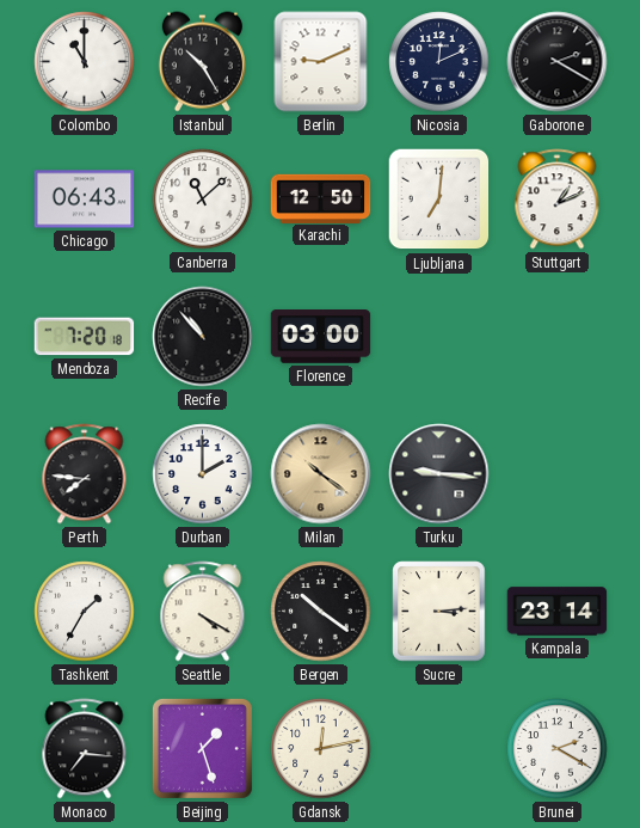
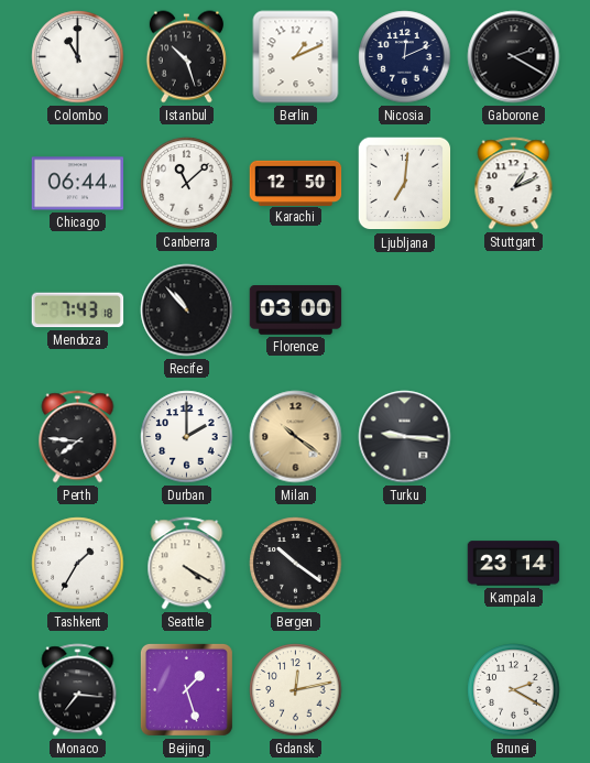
Istanbul: 10:25 -> 10:27 (186, 57)
Berlin: 9:11 -> 1:11 (296, 57)
Chicago: 06:43 -> 06:44 (78, 184)
Mendoza: 7:20 -> 7:43 (78, 310)
Sucre: 3:14 -> none (439, 612)
